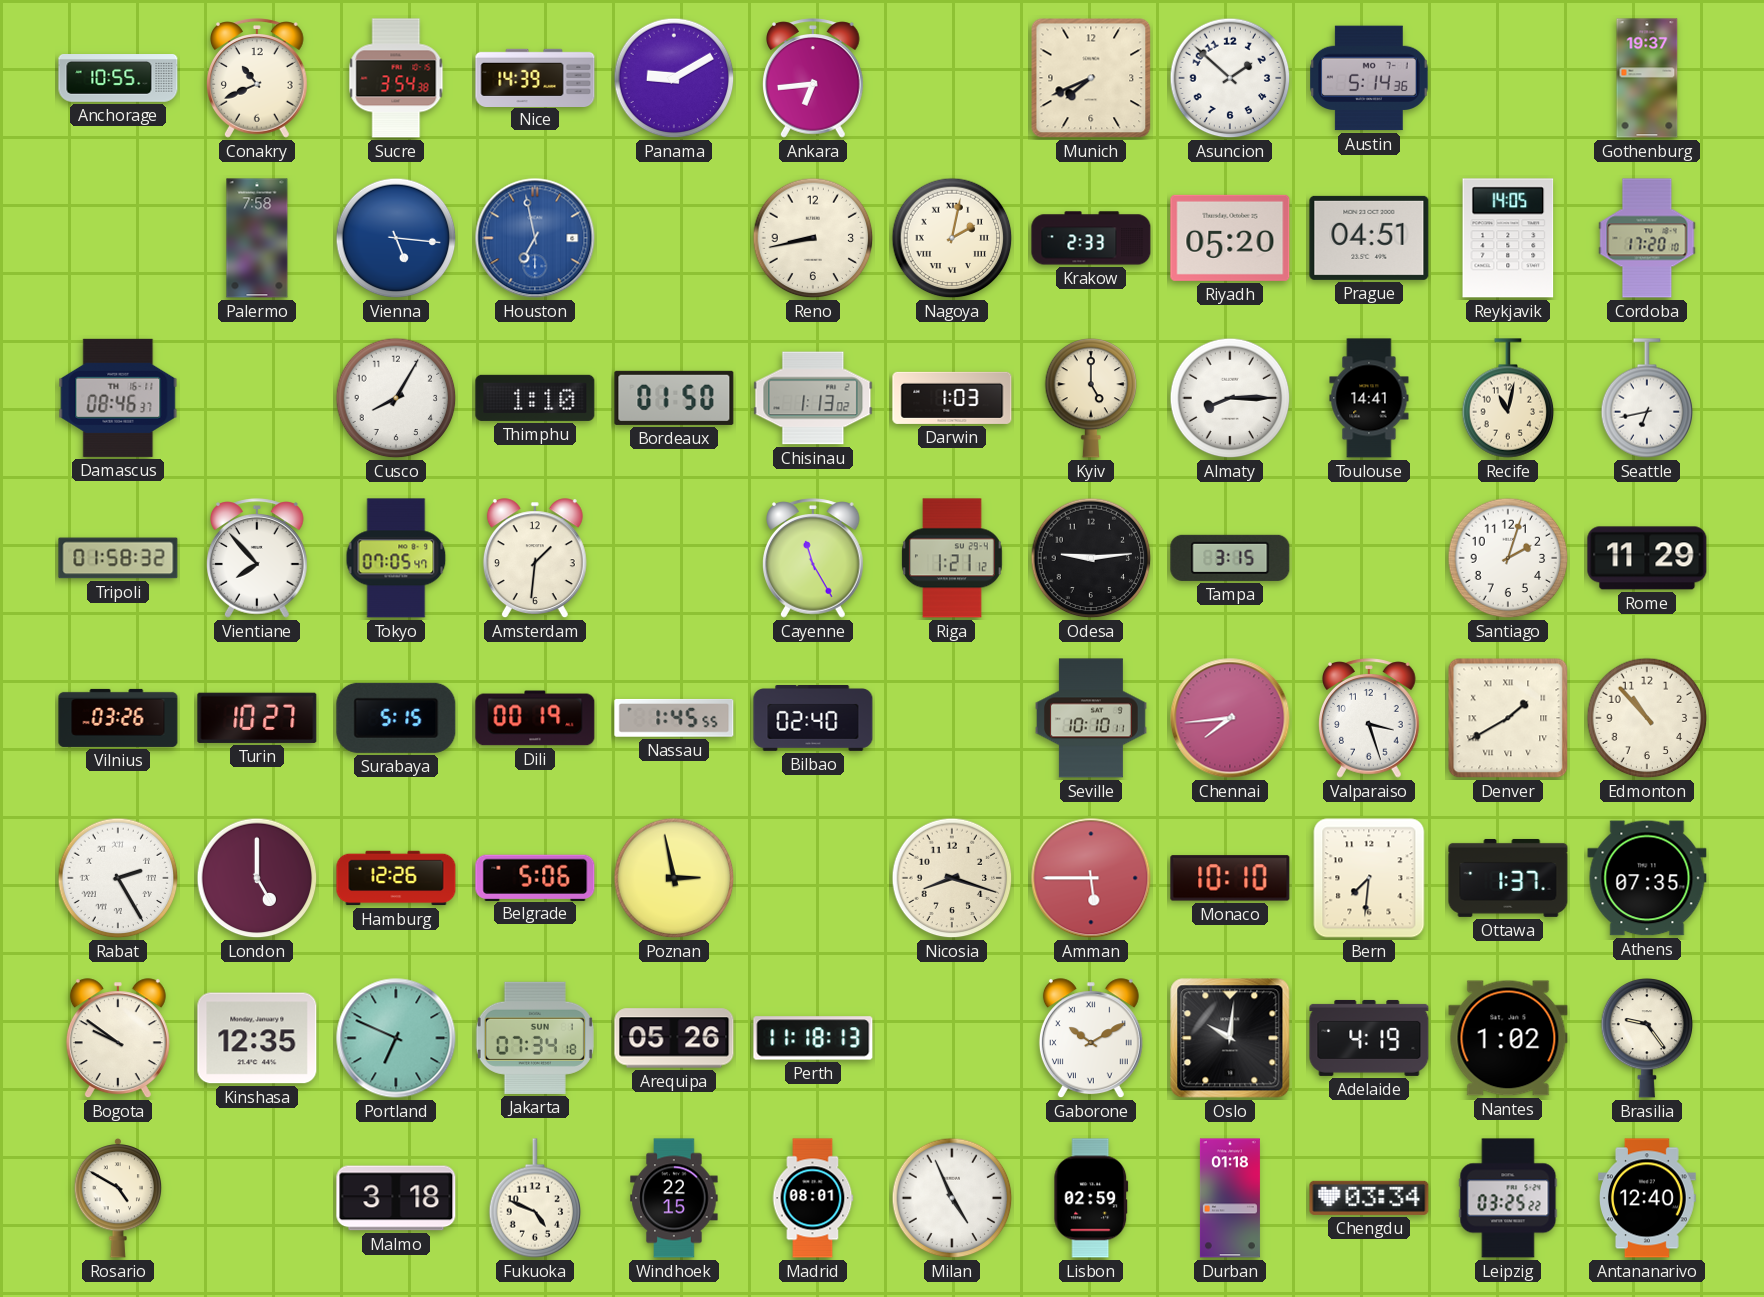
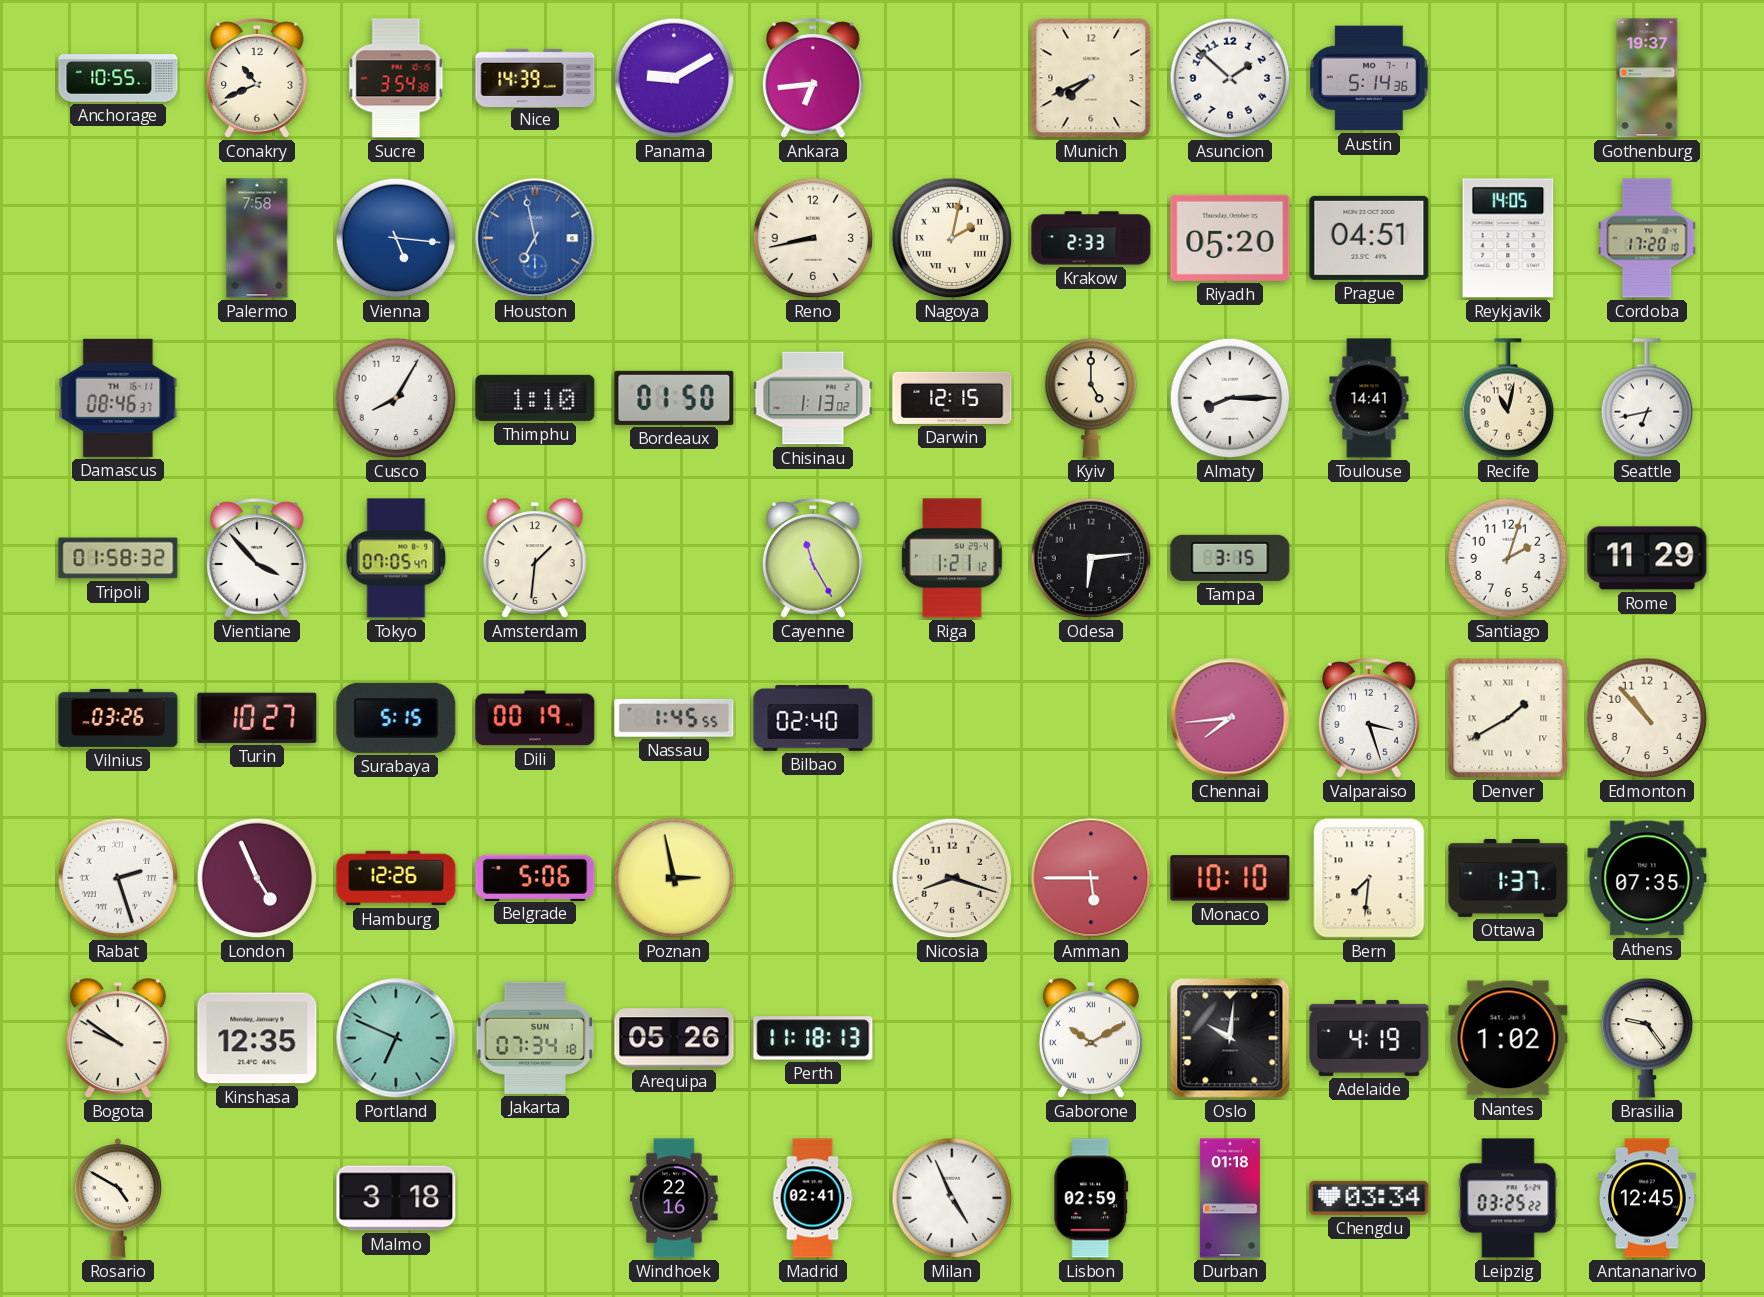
Darwin: 1:03 -> 12:15 (952, 398)
Vientiane: 7:53 -> 3:53 (258, 558)
Odesa: 9:14 -> 6:14 (1091, 558)
Seville: 10:10 -> none (1091, 718)
Rabat: 2:25 -> 2:27 (118, 878)
London: 5:00 -> 4:56 (257, 878)
Fukuoka: 4:49 -> none (535, 1198)
Windhoek: 22:15 -> 22:16 (674, 1198)
Madrid: 08:01 -> 02:41 (813, 1198)
Antananarivo: 12:40 -> 12:45 (1648, 1198)
